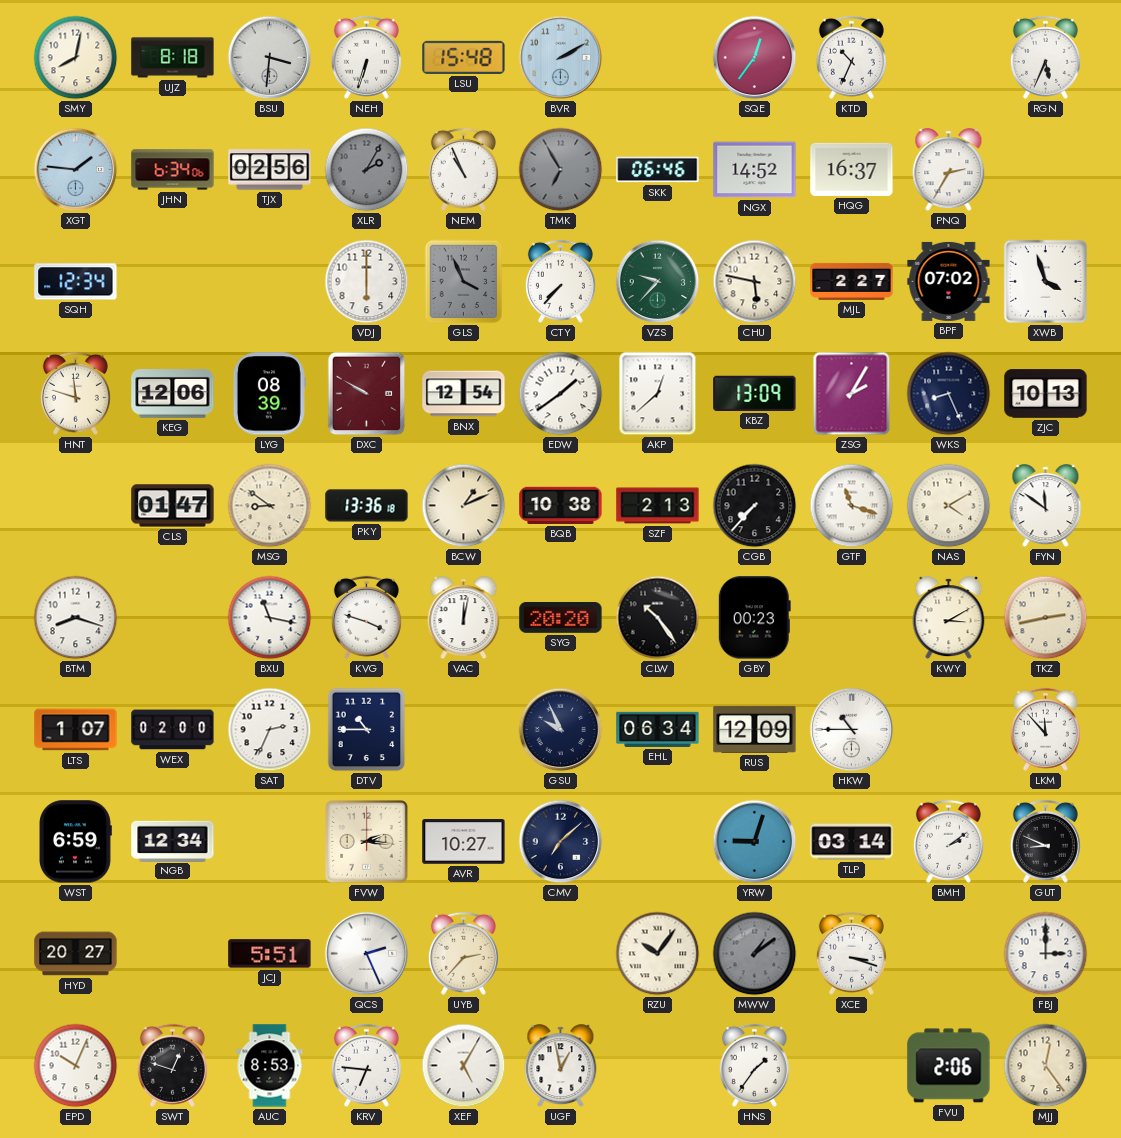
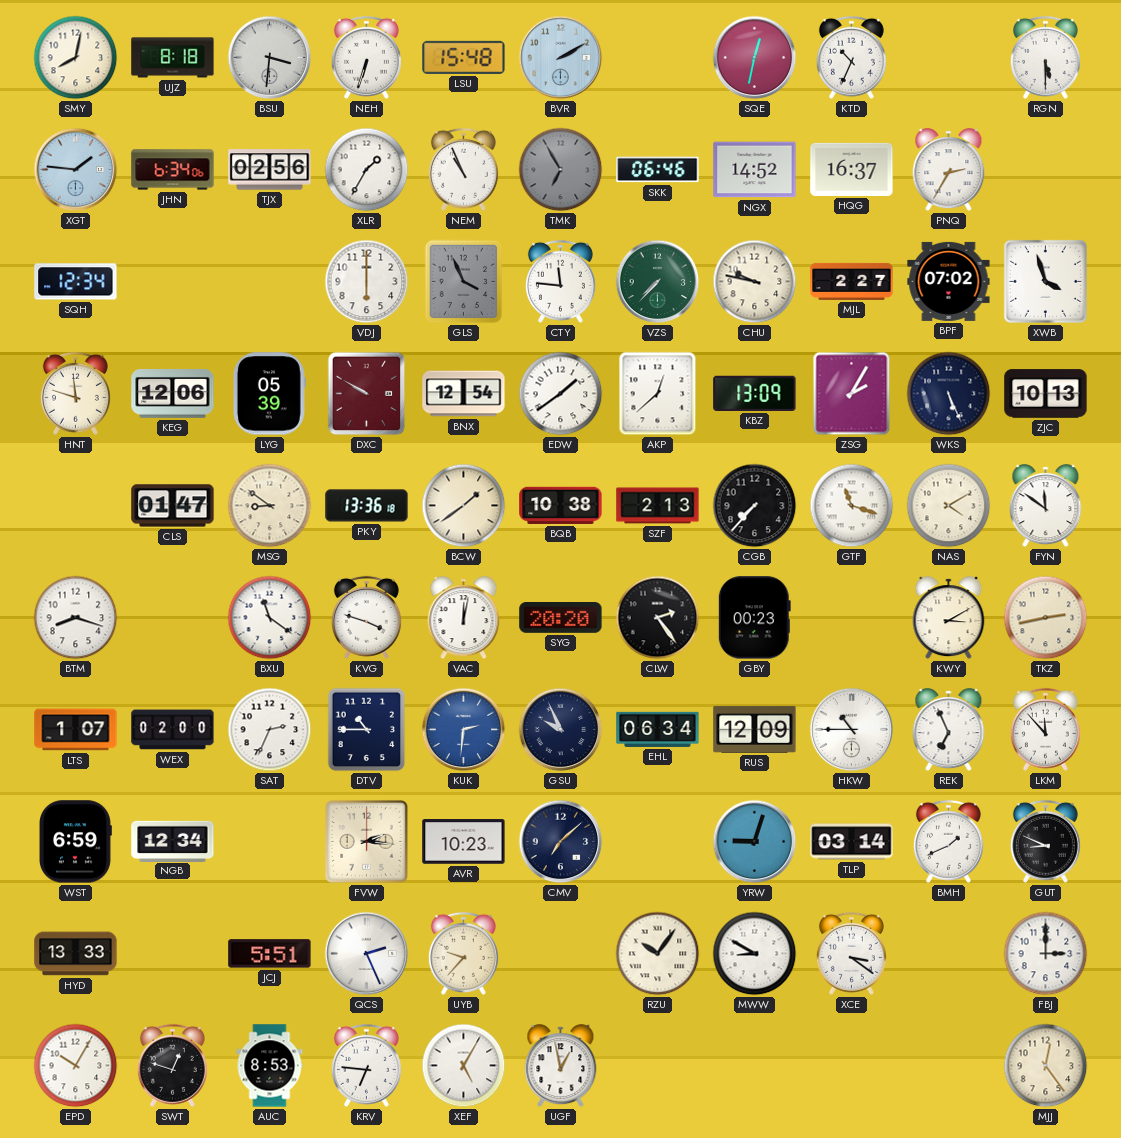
SQE: 12:36 -> 12:32 (755, 58)
RGN: 5:34 -> 5:30 (1045, 57)
XLR: 2:05 -> 1:35 (367, 170)
XLR dial: grey -> white (367, 170)
CTY: 7:37 -> 11:46 (560, 281)
VZS: 9:37 -> 7:37 (658, 282)
CHU: 5:47 -> 9:47 (755, 282)
LYG: 08:39 -> 05:39 (269, 394)
WKS: 8:26 -> 5:26 (949, 394)
BCW: 1:11 -> 1:39 (464, 506)
BXU: 11:17 -> 11:21 (270, 618)
CLW: 10:24 -> 2:24 (658, 618)
KUK: none -> 2:31 (464, 730)
REK: none -> 6:56 (949, 730)
AVR: 10:27 -> 10:23 (464, 842)
BMH: 2:09 -> 1:41 (948, 841)
HYD: 20:27 -> 13:33 (76, 954)
UYB: 2:37 -> 9:37 (463, 953)
MWW: 1:09 -> 8:50 (755, 954)
MWW dial: grey -> white (755, 954)
XCE: 3:18 -> 3:21 (851, 953)
EPD: 10:04 -> 10:05 (76, 1066)
HNS: 1:36 -> none (754, 1065)
FVU: 2:06 -> none (949, 1066)
